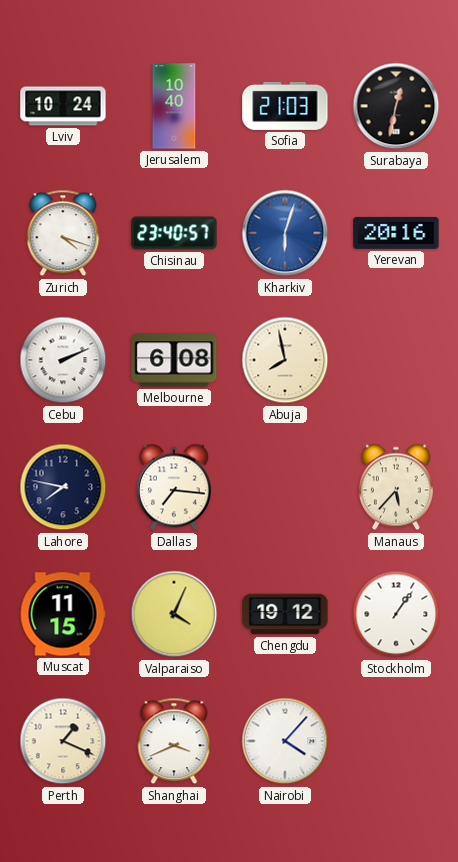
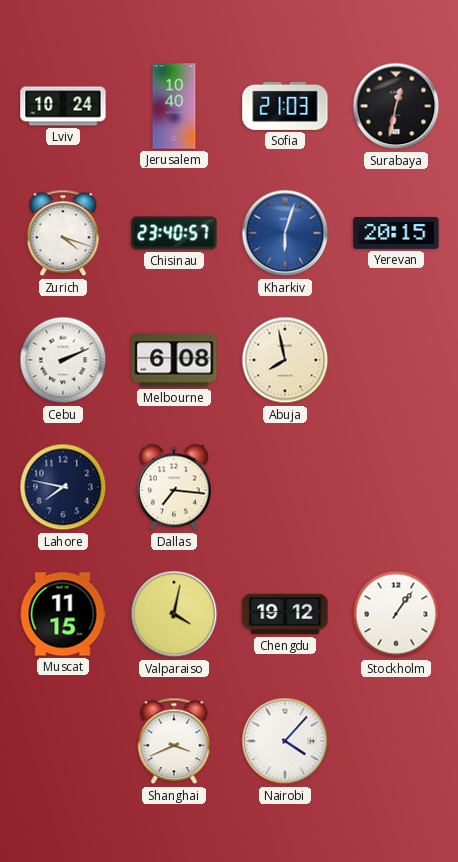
Yerevan: 20:16 -> 20:15 (396, 233)
Manaus: 5:37 -> none (396, 487)
Valparaiso: 4:04 -> 4:02 (174, 614)
Perth: 1:19 -> none (63, 741)
